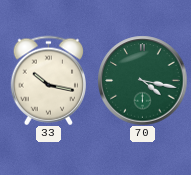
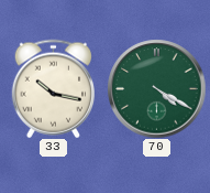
70: 4:17 -> 4:20 (156, 88)
